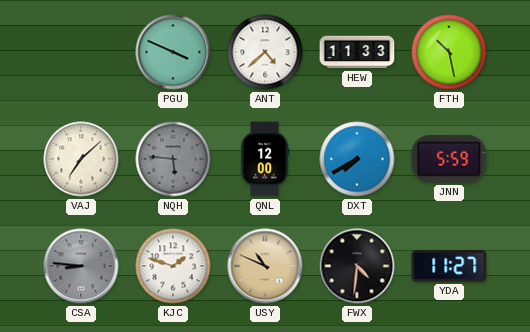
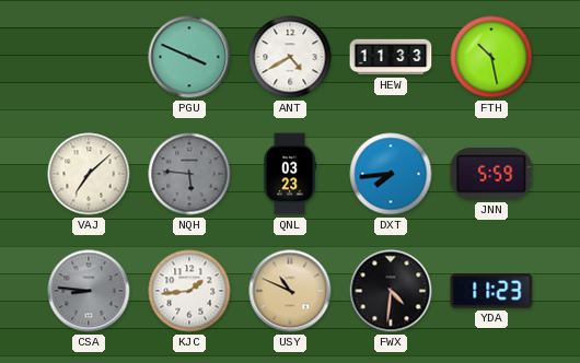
ANT: 4:38 -> 4:40 (290, 57)
QNL: 12:00 -> 03:23 (290, 174)
DXT: 7:40 -> 7:44 (391, 174)
KJC: 1:48 -> 1:44 (189, 291)
YDA: 11:27 -> 11:23 (491, 291)
